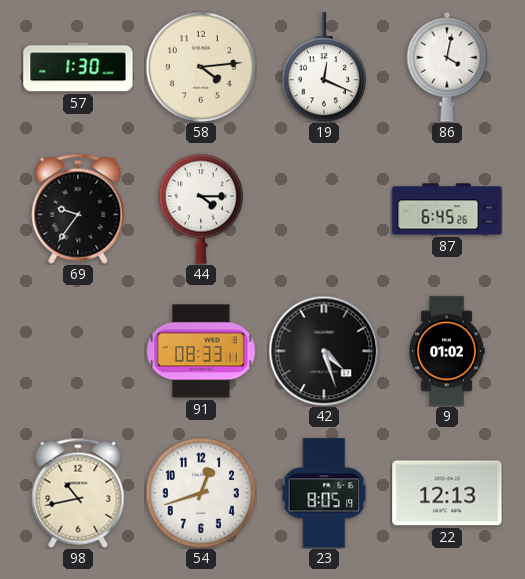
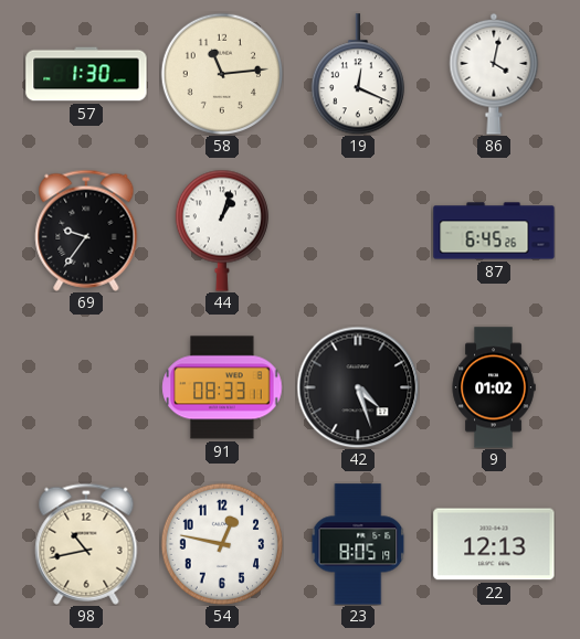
58: 4:14 -> 11:14 (222, 74)
44: 4:15 -> 1:03 (222, 231)
54: 12:42 -> 12:47 (222, 544)
